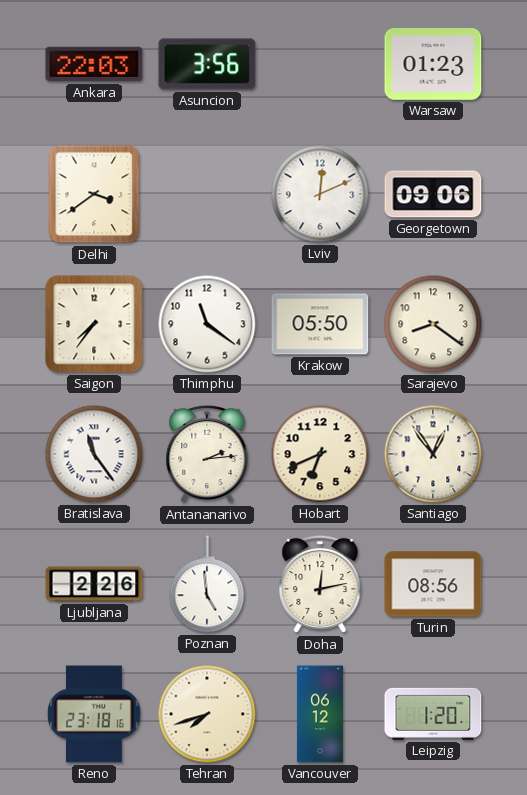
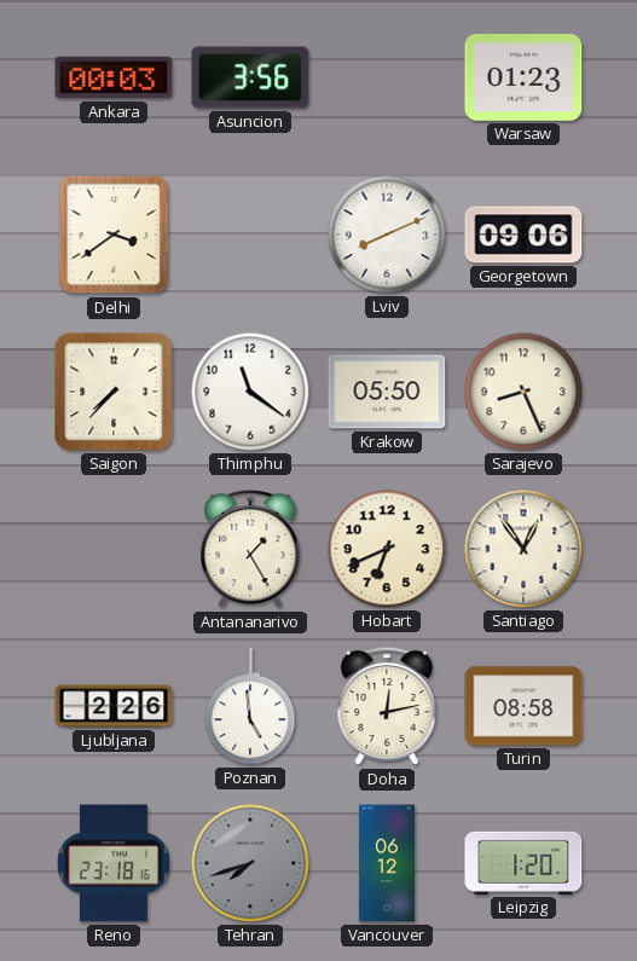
Ankara: 22:03 -> 00:03 (114, 77)
Lviv: 12:11 -> 8:11 (387, 235)
Saigon: 7:36 -> 7:37 (114, 392)
Sarajevo: 8:21 -> 8:26 (523, 392)
Bratislava: 11:24 -> none (94, 454)
Antananarivo: 2:14 -> 1:25 (250, 549)
Turin: 08:56 -> 08:58 (523, 706)
Tehran dial: cream -> grey (250, 863)
